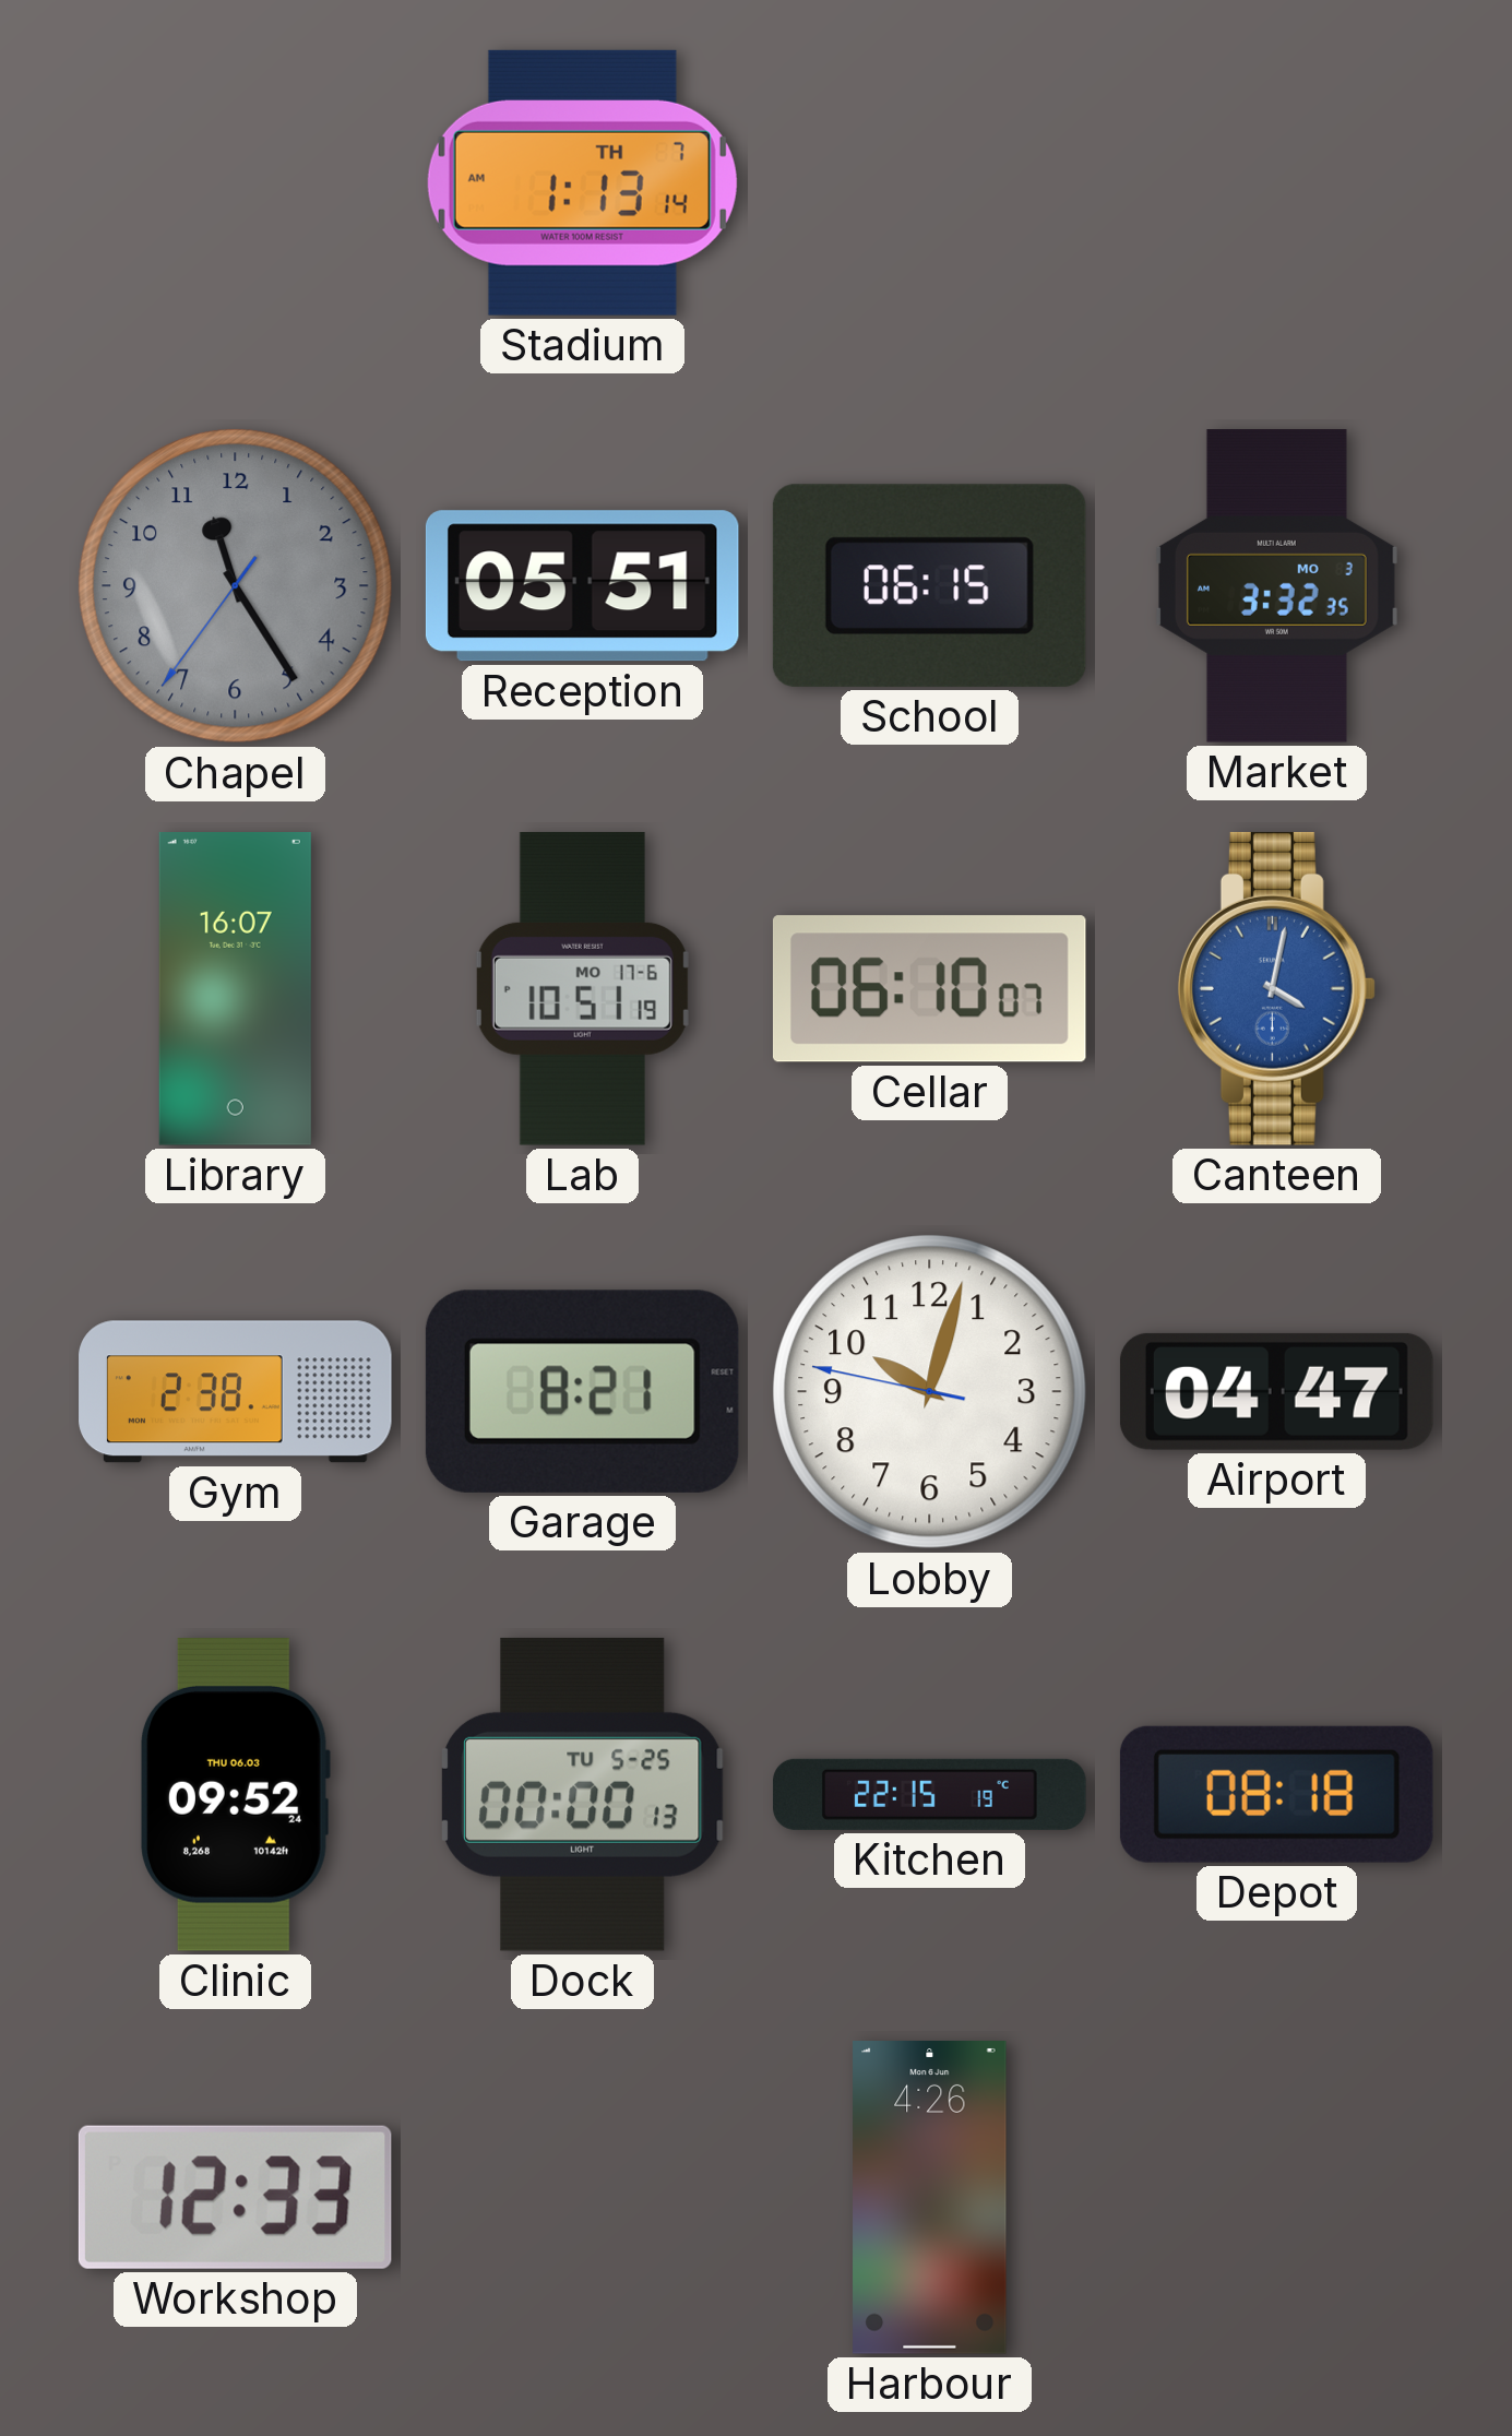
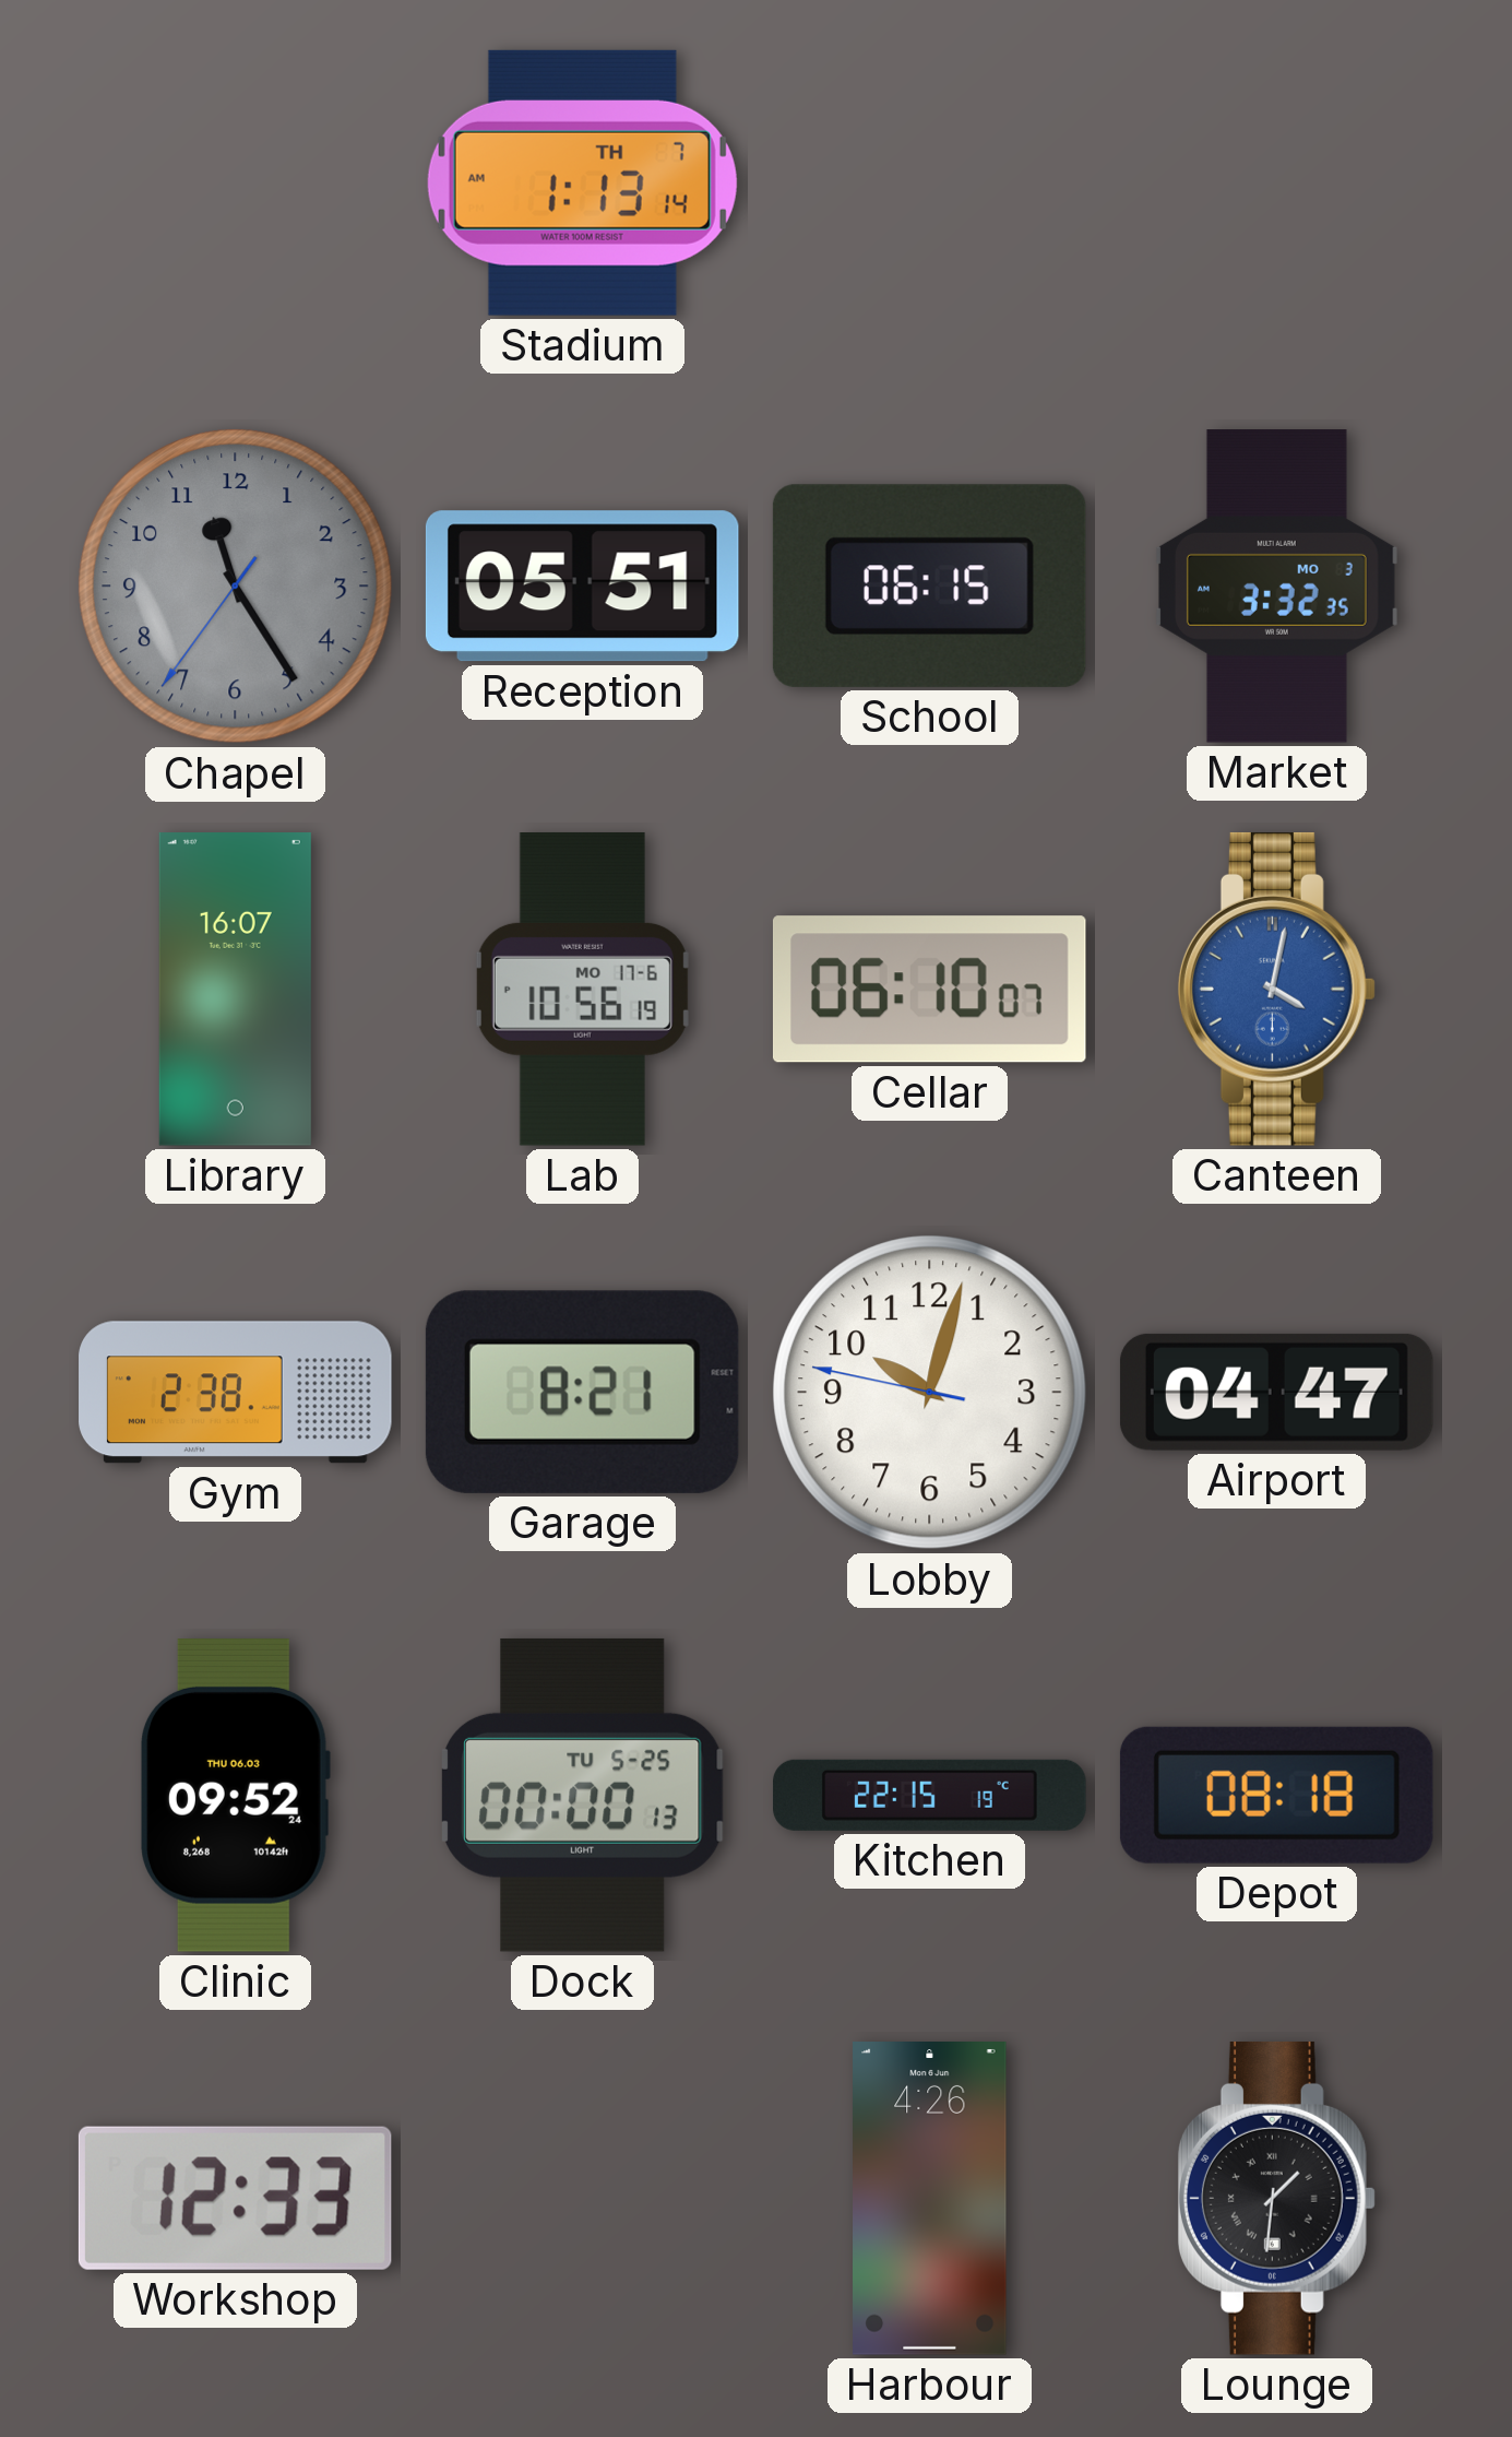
Lab: 10:51 -> 10:56 (582, 990)
Lounge: none -> 1:31 (1276, 2198)
